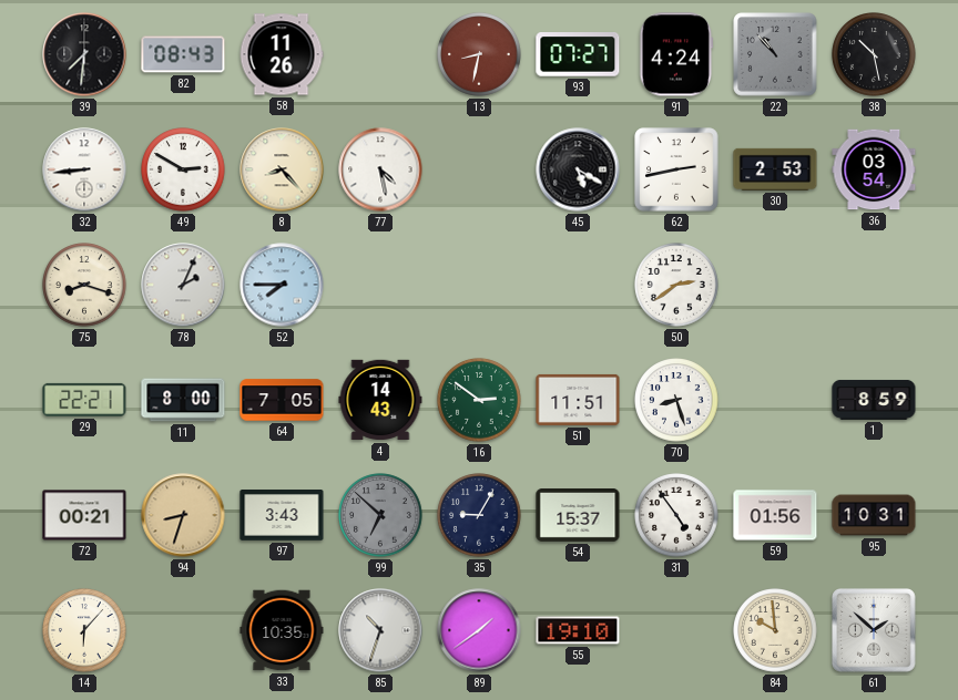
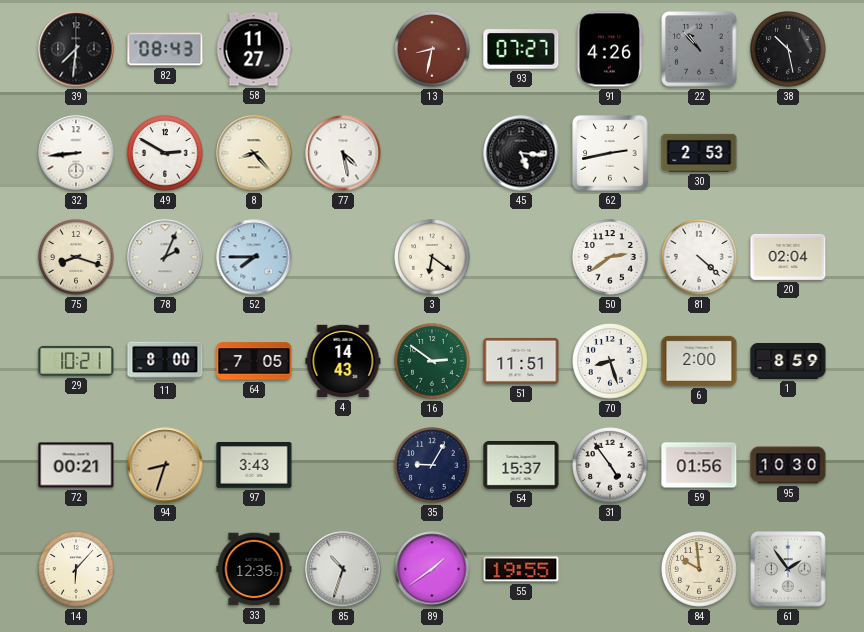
58: 11:26 -> 11:27 (254, 49)
91: 4:24 -> 4:26 (610, 49)
45: 5:20 -> 5:16 (521, 153)
36: 03:54 -> none (874, 169)
3: none -> 6:21 (432, 257)
81: none -> 4:22 (699, 257)
20: none -> 02:04 (788, 257)
29: 22:21 -> 10:21 (76, 361)
6: none -> 2:00 (699, 361)
99: 6:52 -> none (380, 515)
95: 10:31 -> 10:30 (788, 465)
33: 10:35 -> 12:35 (254, 569)
55: 19:10 -> 19:55 (521, 569)
61: 1:52 -> 1:54 (789, 570)
